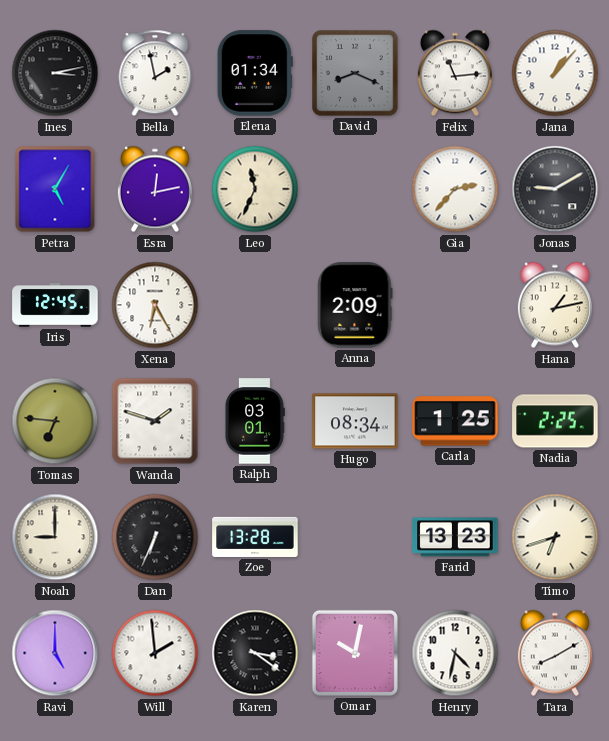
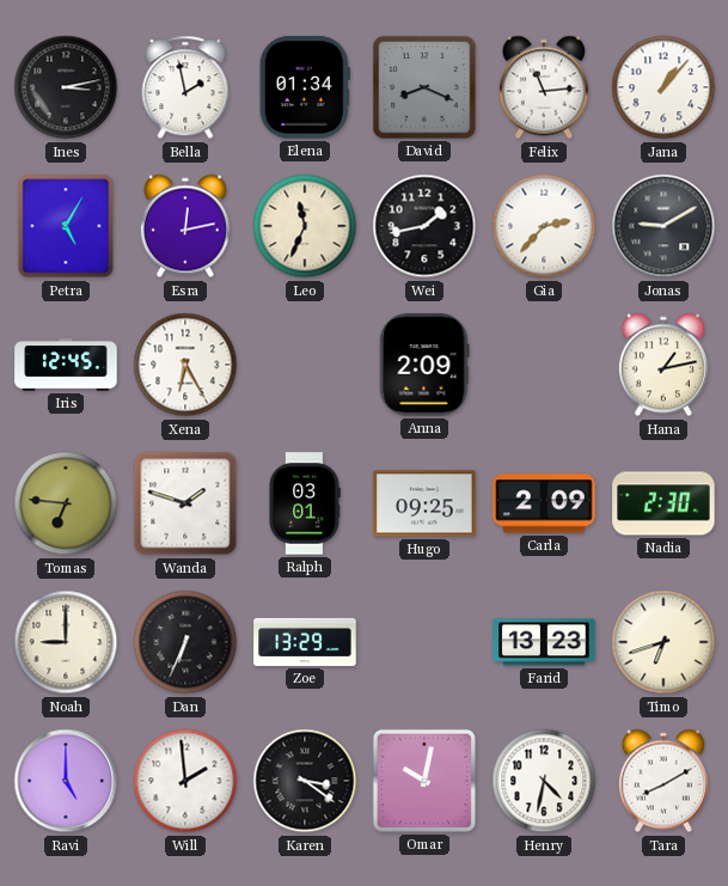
Wei: none -> 1:43 (424, 226)
Hugo: 08:34 -> 09:25 (424, 503)
Carla: 1:25 -> 2:09 (544, 503)
Nadia: 2:25 -> 2:30 (663, 503)
Zoe: 13:28 -> 13:29 (305, 642)
